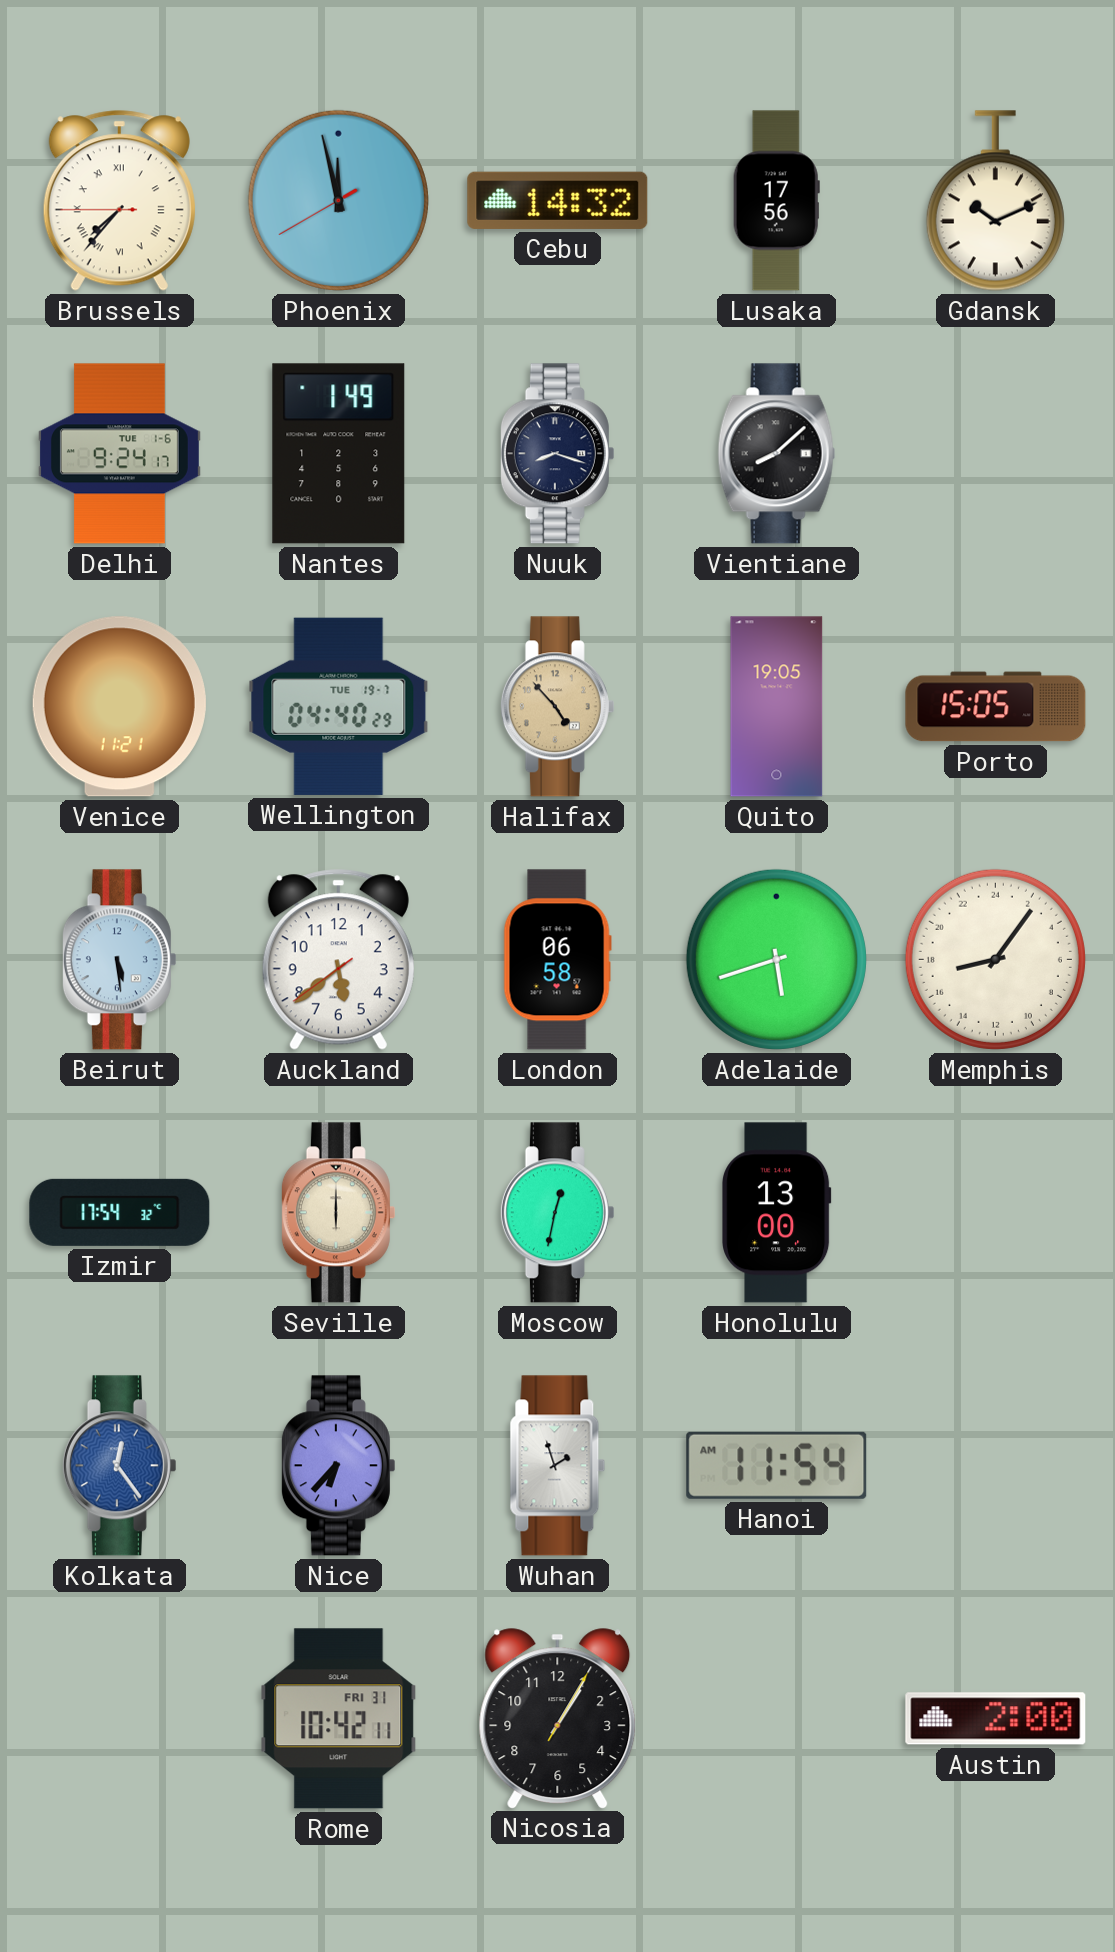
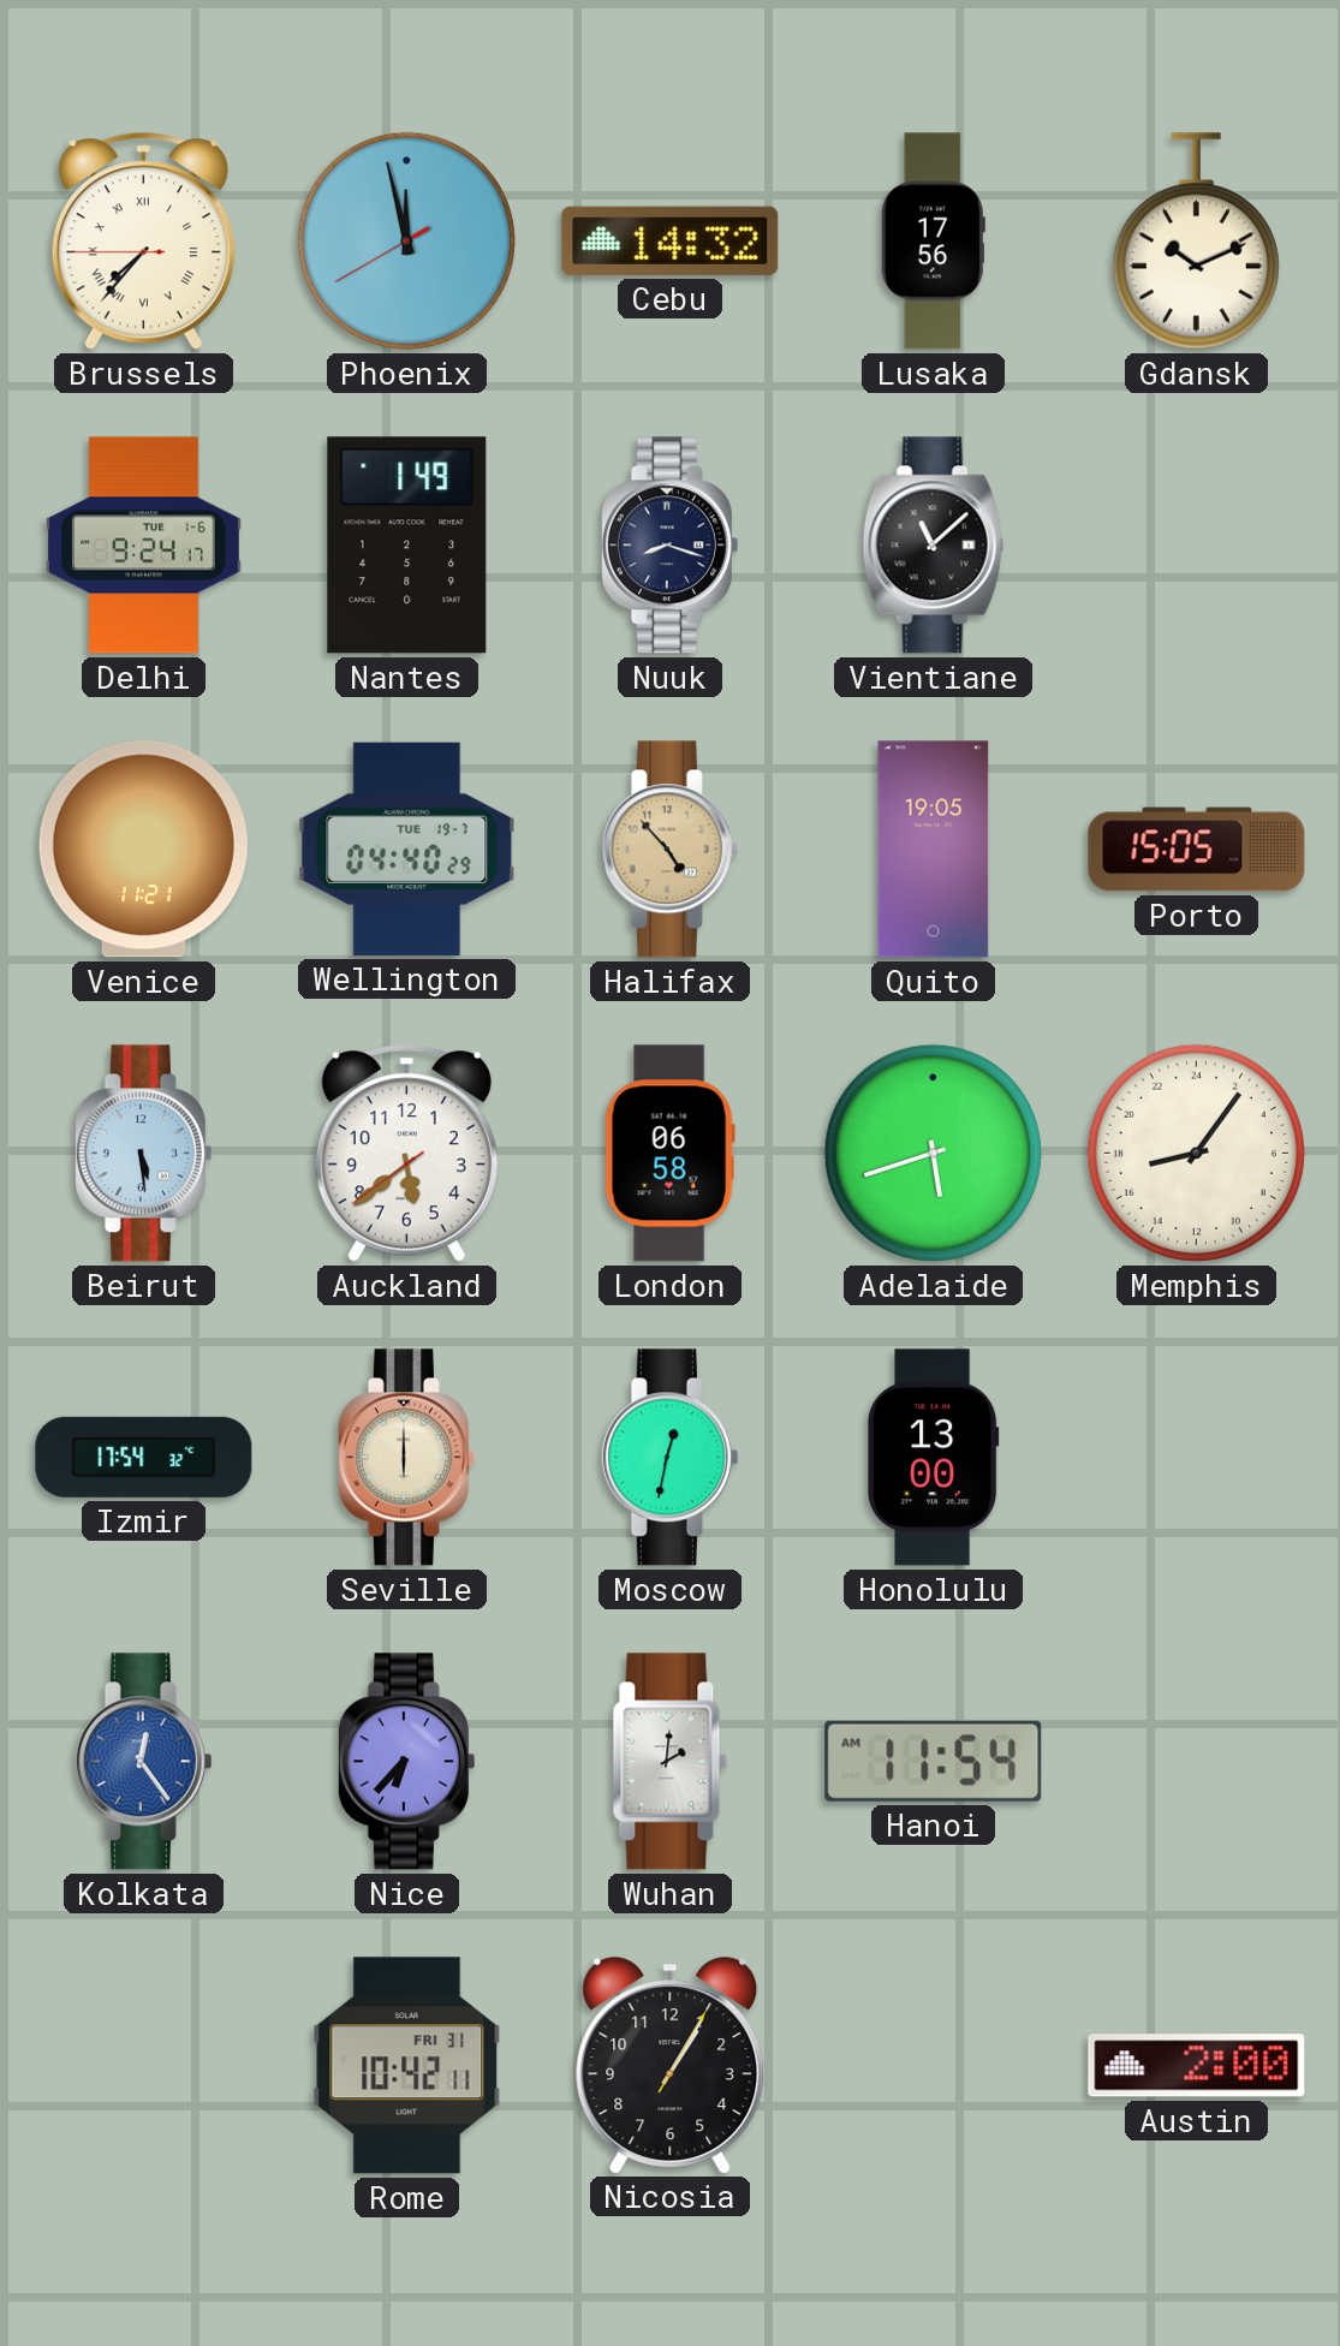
Vientiane: 8:08 -> 11:08 (934, 546)
Wuhan: 1:57 -> 2:01 (671, 1762)
